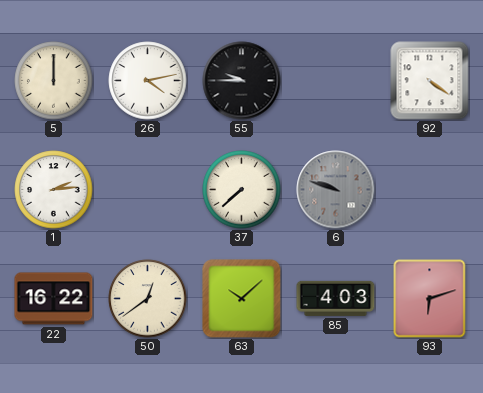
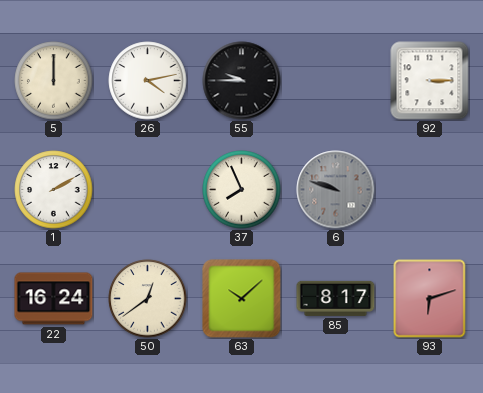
92: 4:21 -> 3:15 (430, 81)
1: 2:14 -> 2:10 (54, 190)
37: 7:38 -> 7:56 (242, 190)
22: 16:22 -> 16:24 (54, 299)
85: 4:03 -> 8:17 (336, 298)
